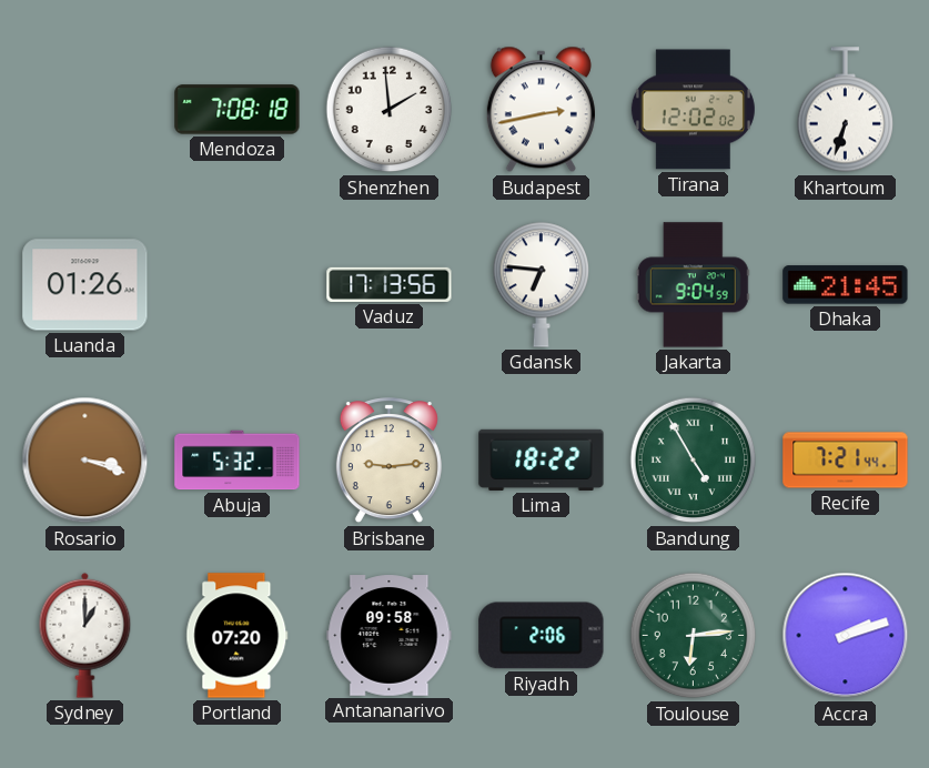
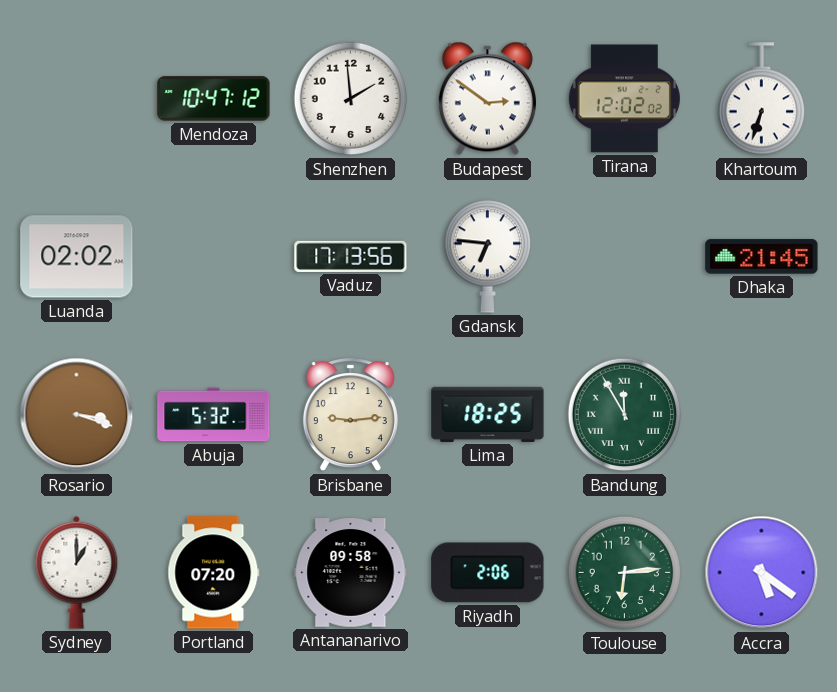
Mendoza: 7:08 -> 10:47 (214, 99)
Budapest: 2:43 -> 2:51 (487, 99)
Luanda: 01:26 -> 02:02 (77, 257)
Jakarta: 9:04 -> none (693, 285)
Lima: 18:22 -> 18:25 (488, 414)
Bandung: 4:55 -> 11:55 (625, 415)
Recife: 7:21 -> none (846, 461)
Accra: 2:12 -> 5:21 (762, 573)
